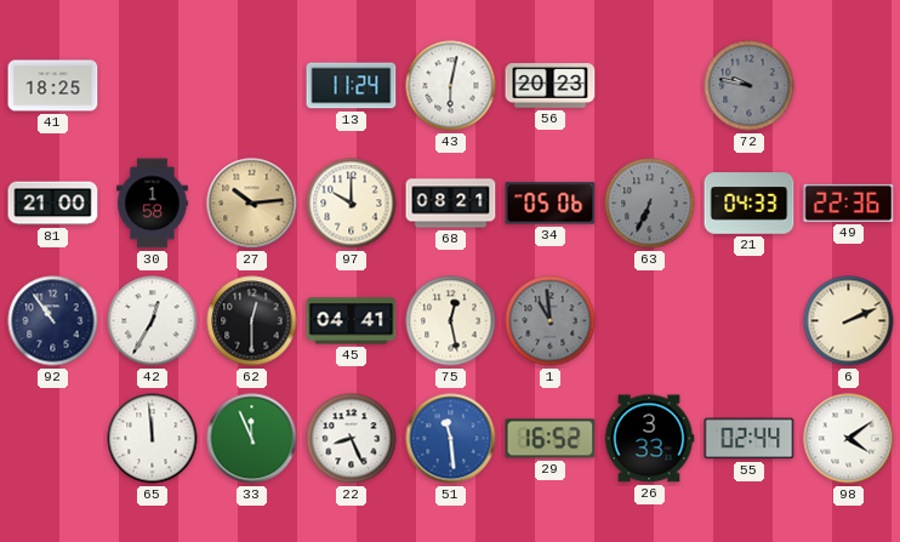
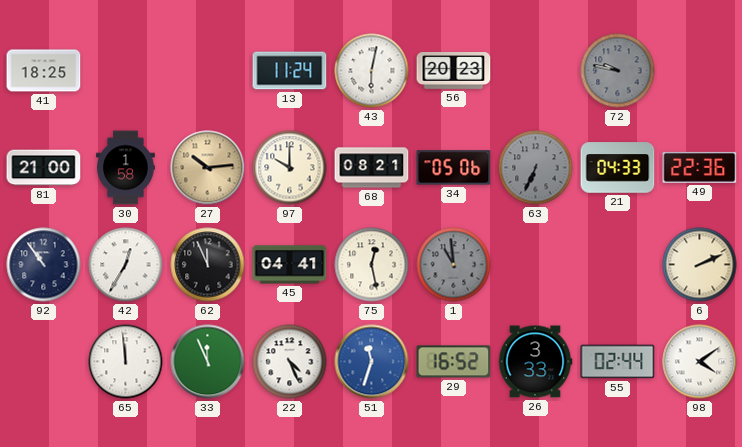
62: 12:30 -> 11:56 (208, 265)
22: 8:26 -> 4:26 (290, 362)
51: 11:29 -> 11:33 (372, 362)
